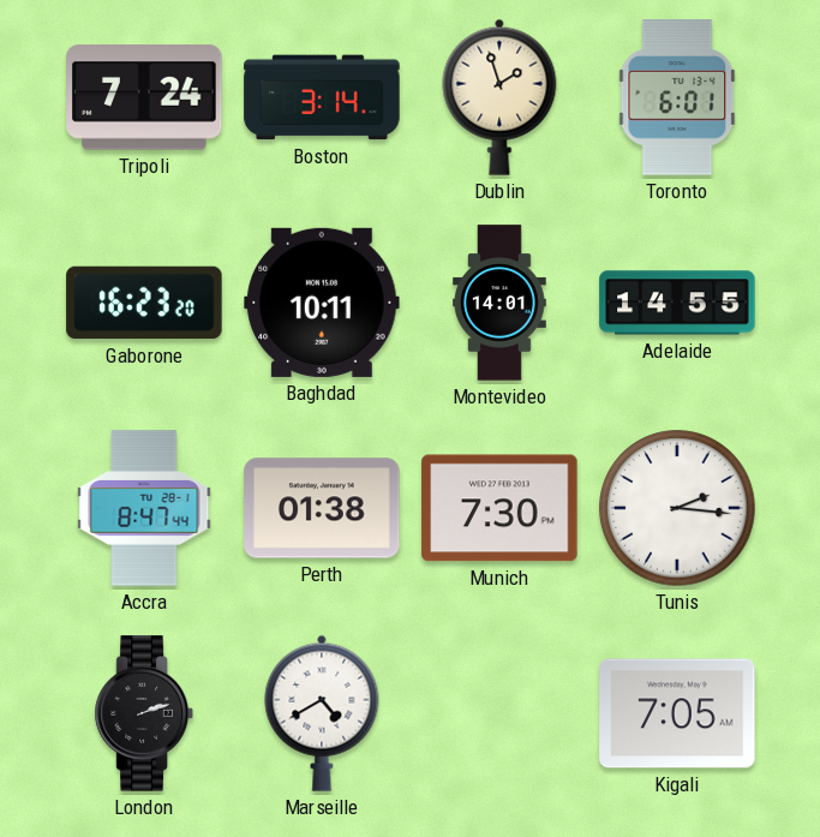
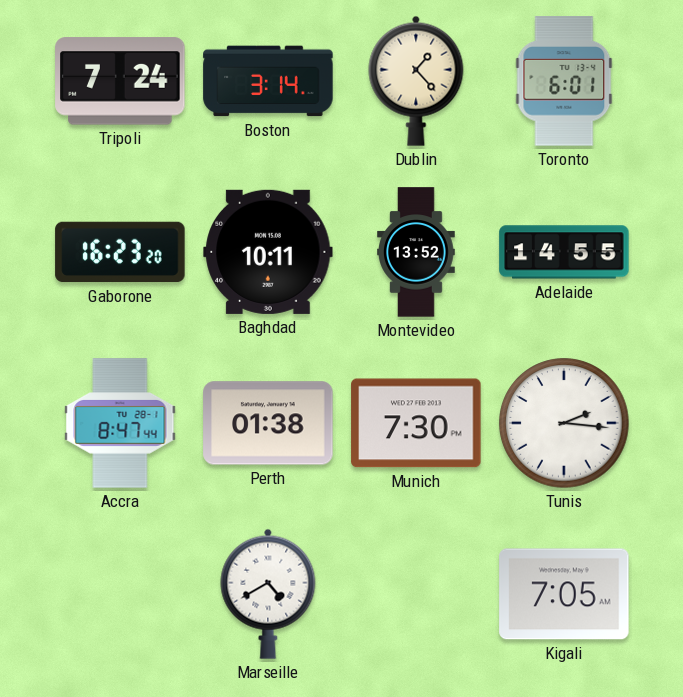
Dublin: 1:57 -> 1:23 (416, 81)
Montevideo: 14:01 -> 13:52 (417, 252)
London: 2:12 -> none (144, 713)
